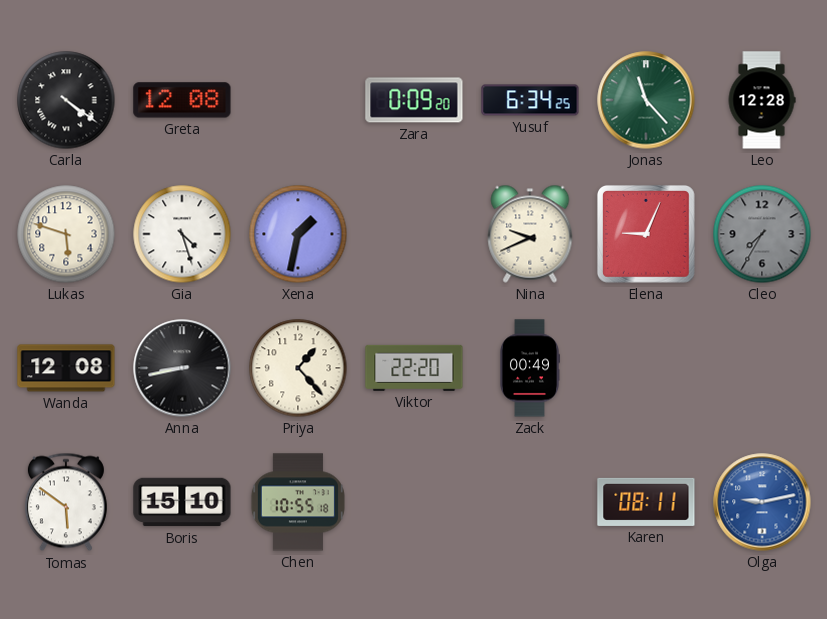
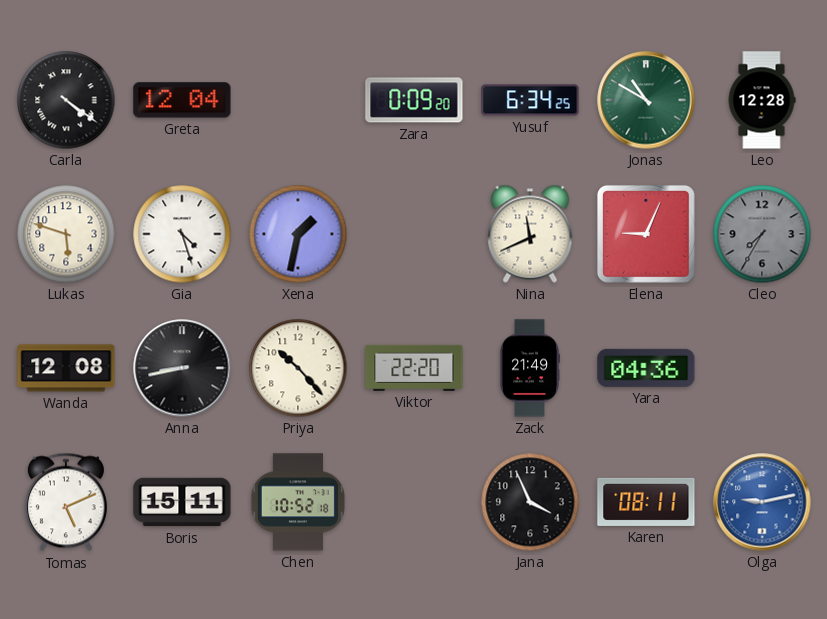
Greta: 12:08 -> 12:04 (182, 100)
Jonas: 11:23 -> 10:50 (646, 100)
Nina: 9:41 -> 11:41 (530, 234)
Priya: 1:23 -> 10:23 (298, 368)
Zack: 00:49 -> 21:49 (529, 368)
Yara: none -> 04:36 (646, 368)
Tomas: 5:51 -> 5:11 (66, 502)
Boris: 15:10 -> 15:11 (182, 502)
Chen: 10:55 -> 10:52 (298, 502)
Jana: none -> 3:56 (530, 502)
